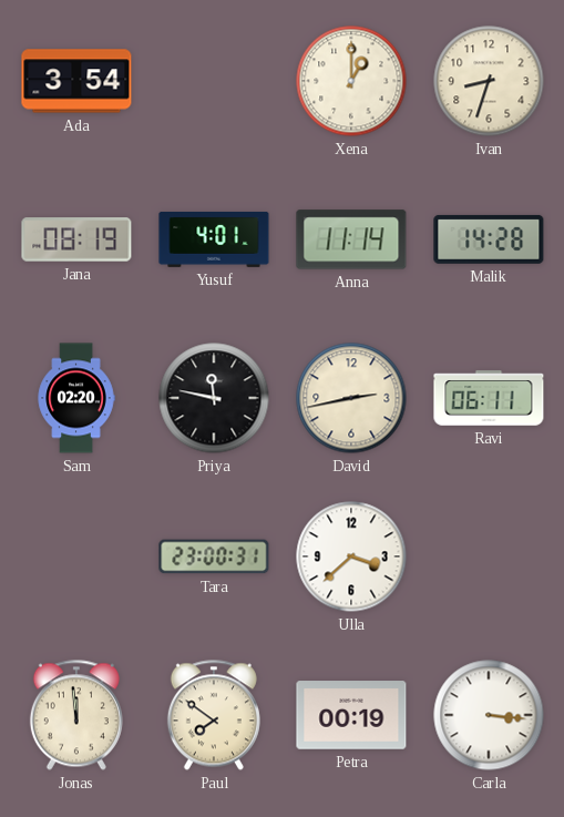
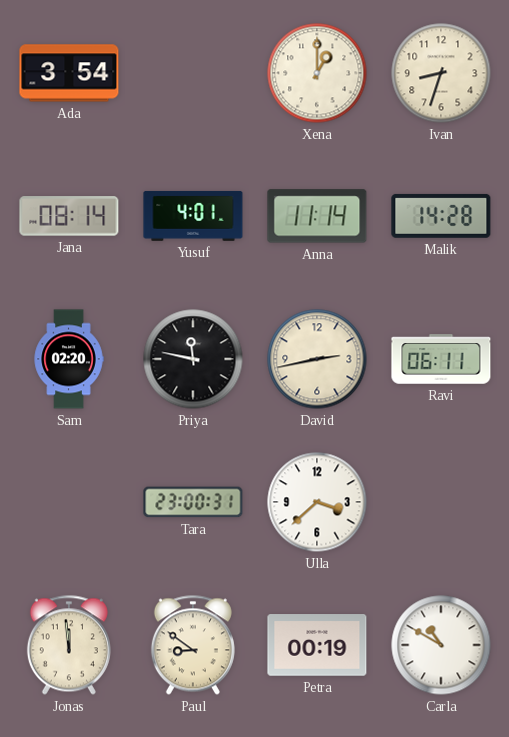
Jana: 08:19 -> 08:14 (69, 216)
Paul: 7:51 -> 8:51 (193, 645)
Carla: 3:16 -> 10:50 (441, 645)
